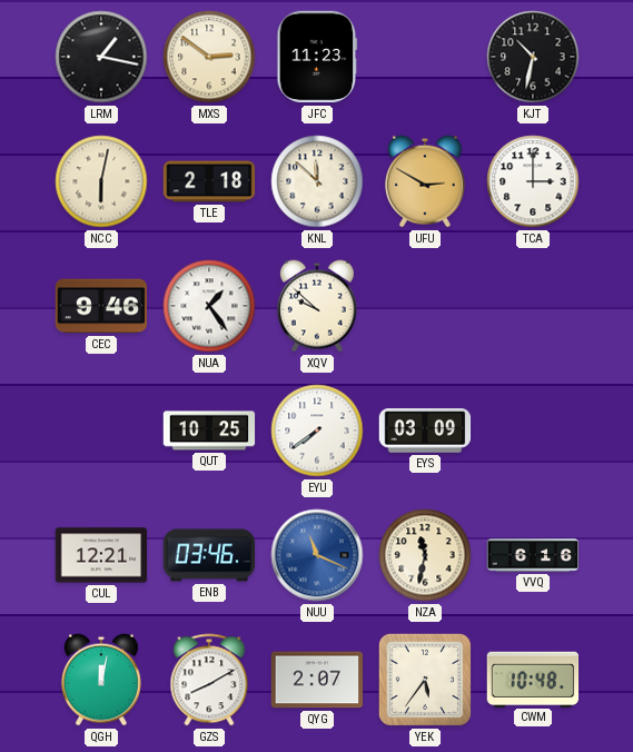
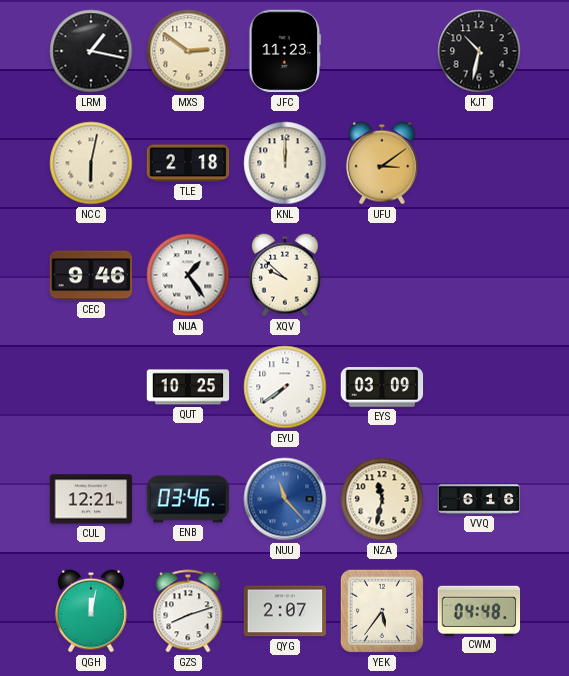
KNL: 11:52 -> 12:00 (285, 163)
UFU: 2:50 -> 3:09 (382, 163)
TCA: 3:00 -> none (533, 181)
NUU: 11:19 -> 11:23 (285, 499)
GZS: 8:10 -> 8:12 (188, 611)
CWM: 10:48 -> 04:48 (479, 610)
